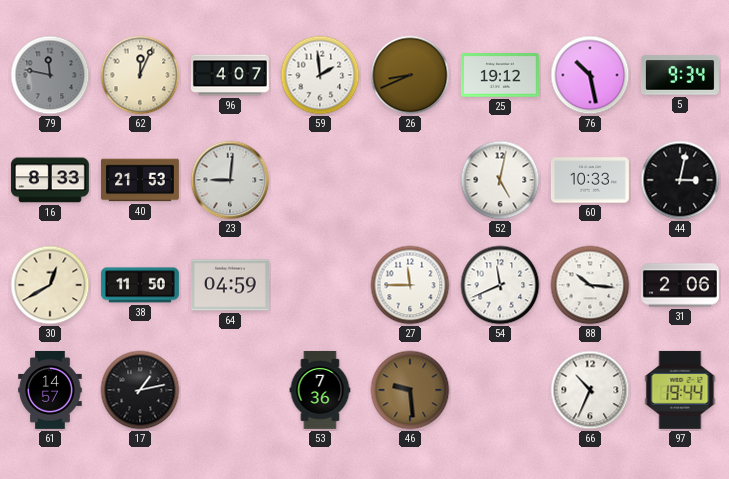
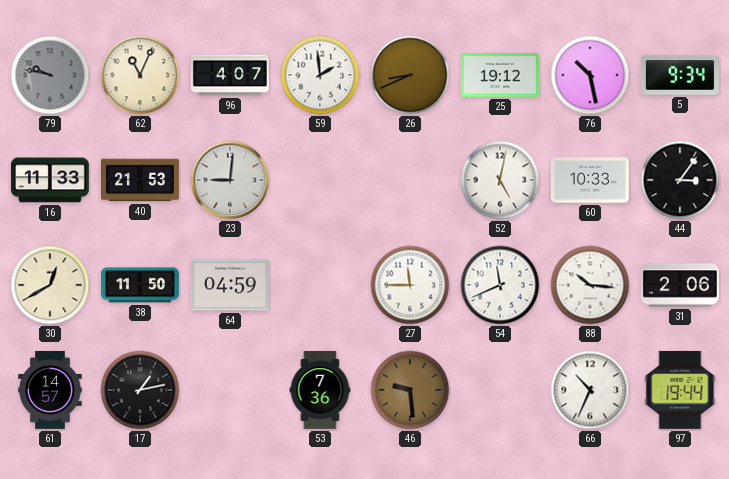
79: 11:47 -> 9:47 (50, 75)
62: 12:04 -> 11:04 (140, 75)
16: 8:33 -> 11:33 (50, 180)
44: 3:02 -> 3:06 (680, 180)
